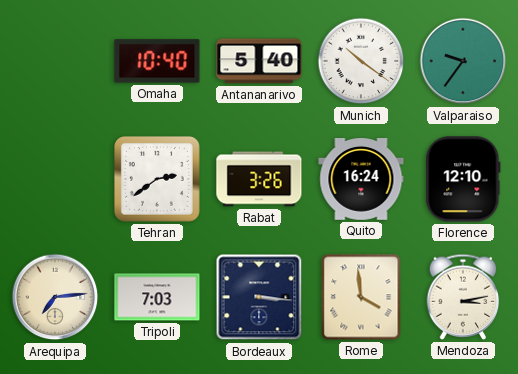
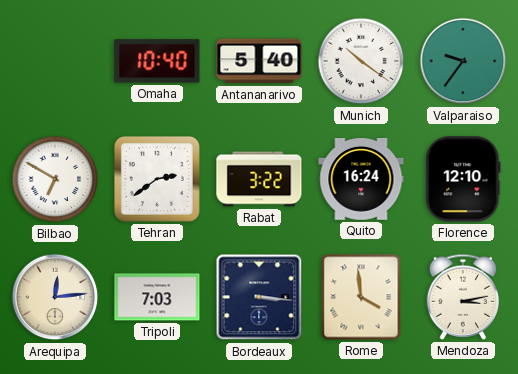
Bilbao: none -> 6:50 (55, 179)
Rabat: 3:26 -> 3:22 (259, 179)
Arequipa: 7:14 -> 12:14 (55, 297)
